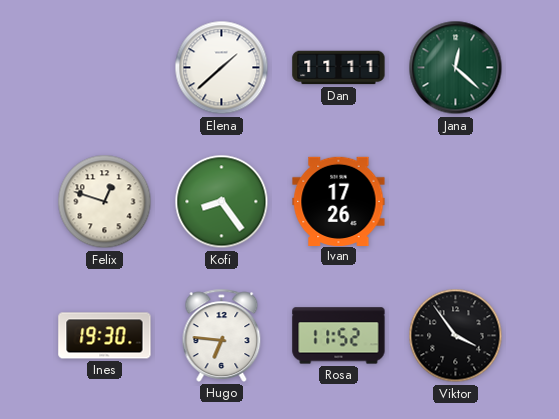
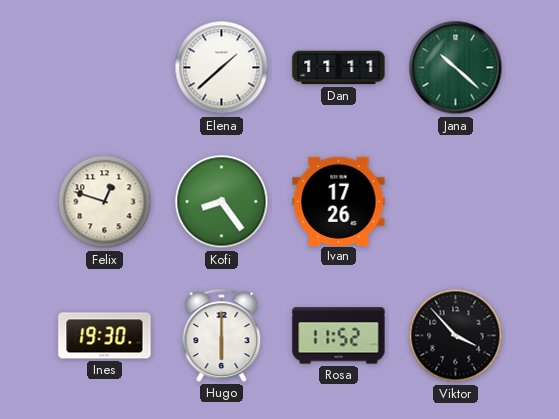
Jana: 12:22 -> 10:22 (456, 68)
Hugo: 6:46 -> 6:00 (222, 335)
Viktor: 3:54 -> 3:53 (456, 336)
